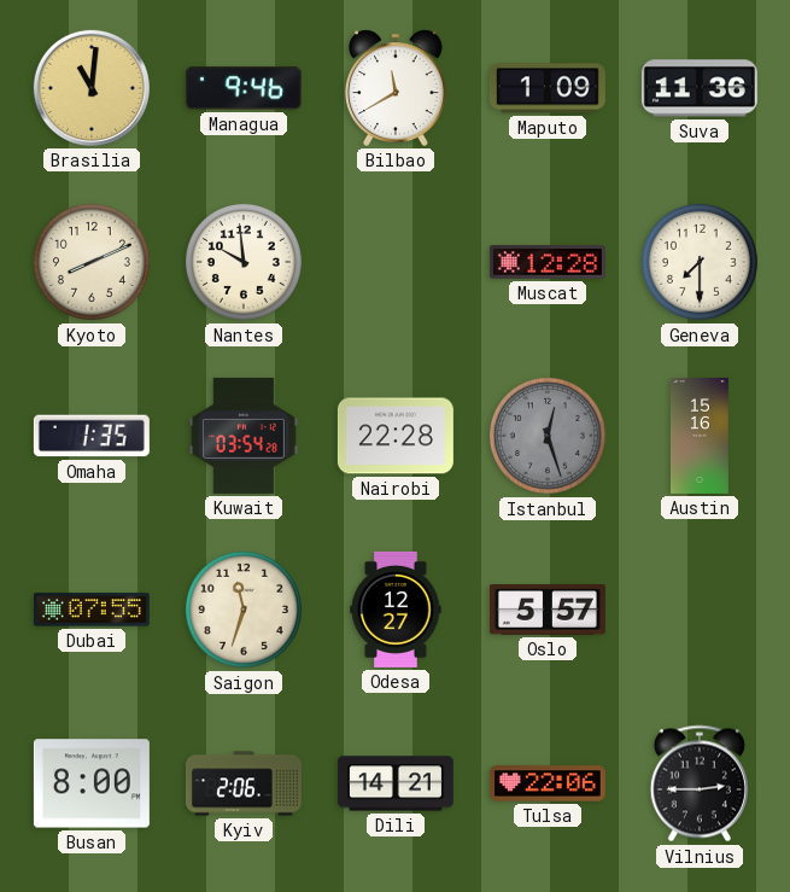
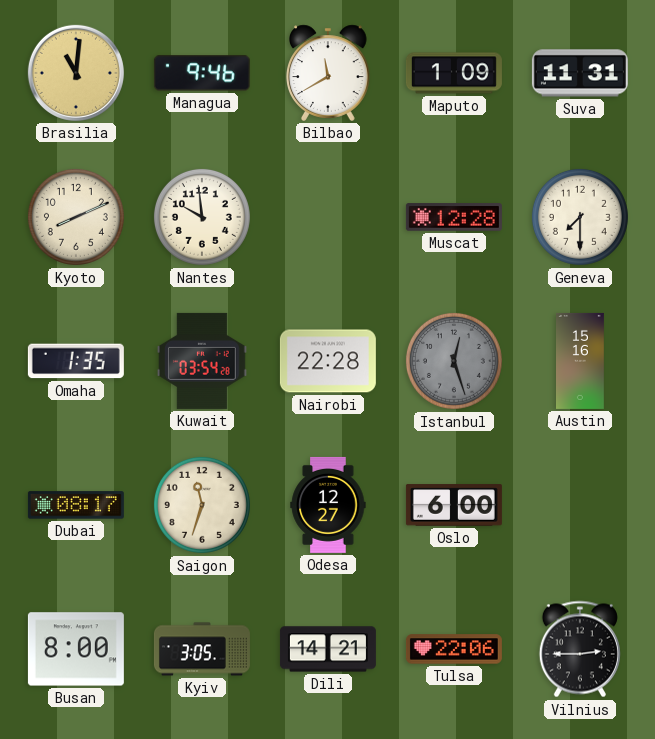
Suva: 11:36 -> 11:31 (580, 73)
Dubai: 07:55 -> 08:17 (76, 505)
Oslo: 5:57 -> 6:00 (454, 505)
Kyiv: 2:06 -> 3:05 (202, 649)
